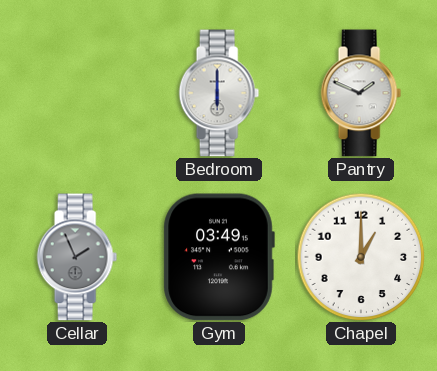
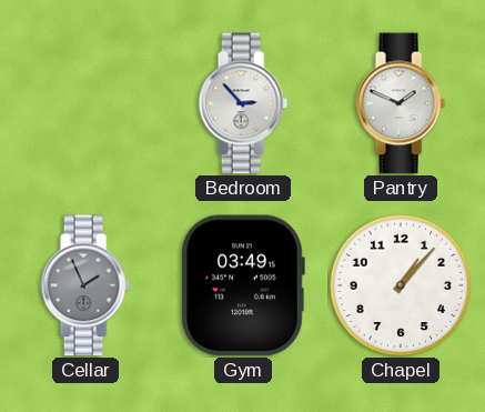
Bedroom: 6:00 -> 2:53 (243, 103)
Chapel: 1:00 -> 1:07 (401, 285)
